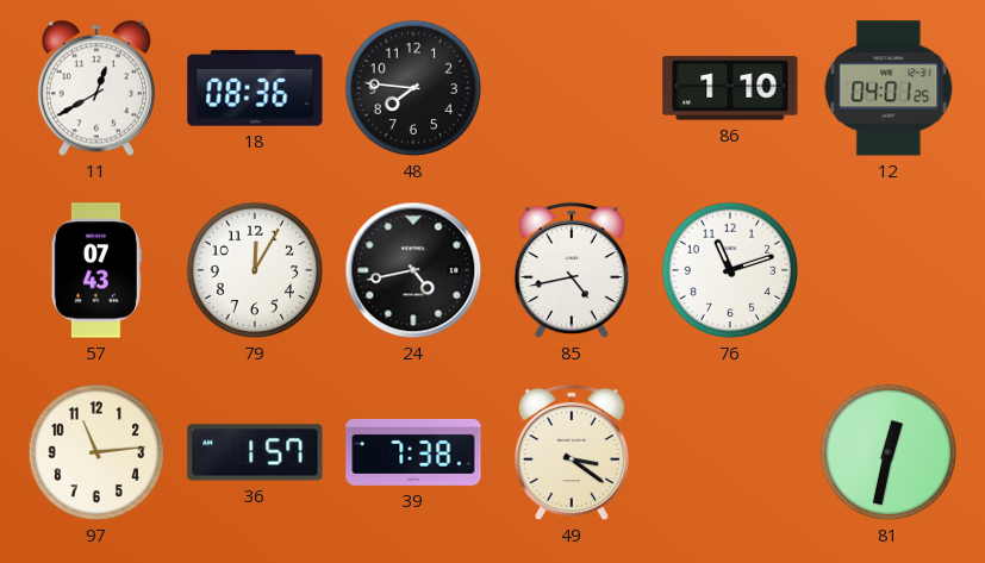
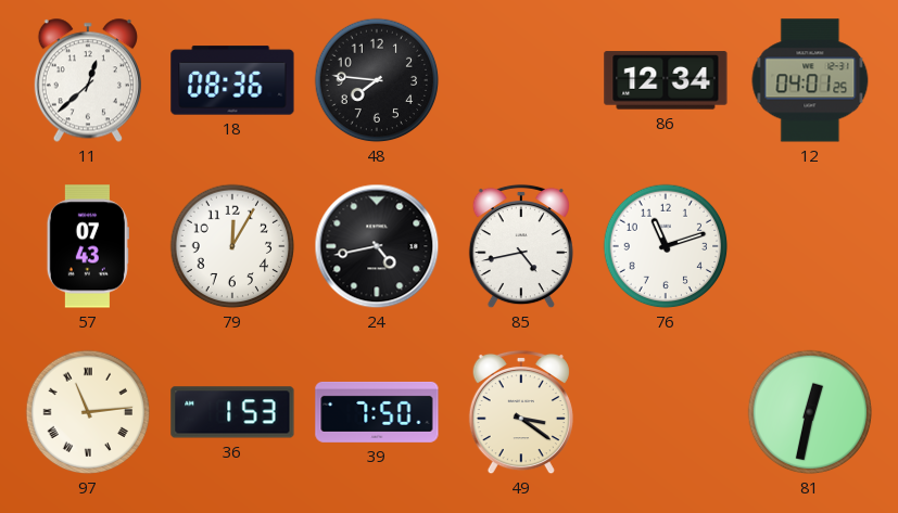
11: 12:40 -> 12:38 (88, 80)
86: 1:10 -> 12:34 (666, 80)
97 numerals: Arabic -> Roman (88, 412)
36: 1:57 -> 1:53 (232, 412)
39: 7:38 -> 7:50 (377, 412)
